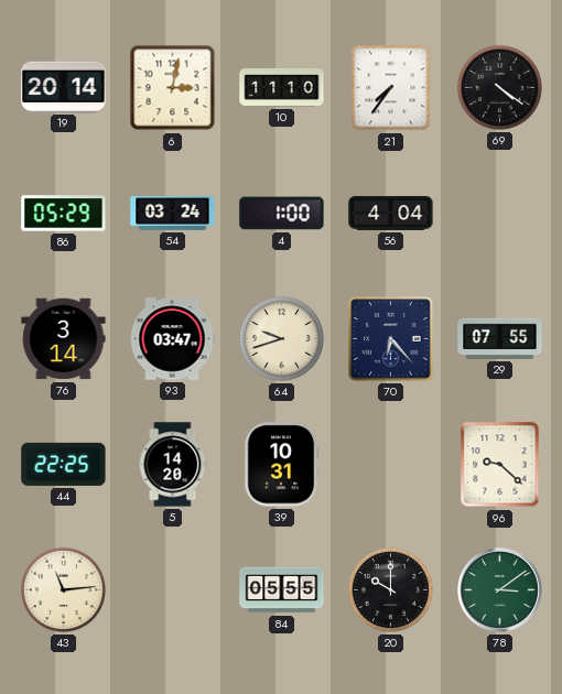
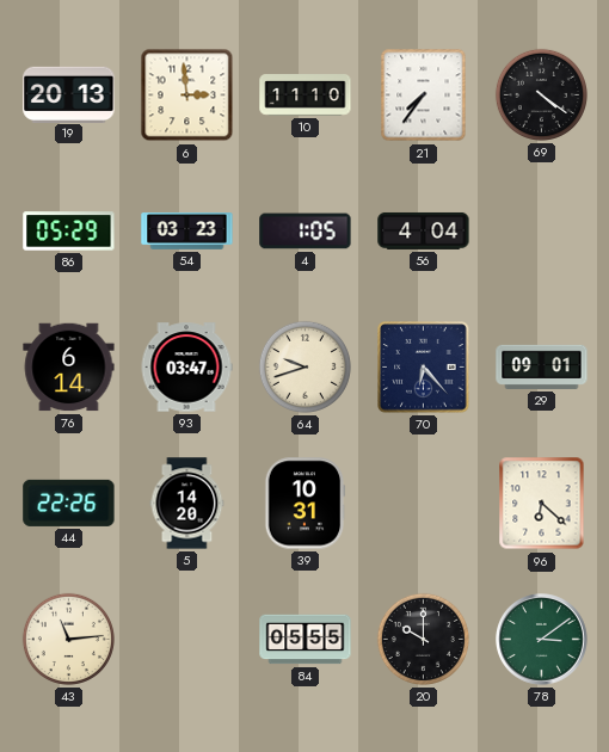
19: 20:14 -> 20:13 (69, 94)
6: 3:02 -> 2:59 (187, 95)
54: 03:24 -> 03:23 (187, 232)
4: 1:00 -> 1:05 (306, 232)
76: 3:14 -> 6:14 (69, 368)
29: 07:55 -> 09:01 (542, 366)
44: 22:25 -> 22:26 (69, 503)
96: 9:22 -> 6:22 (542, 504)
